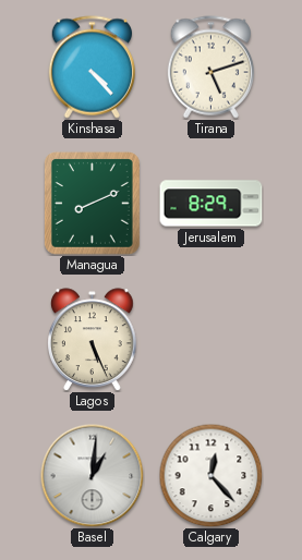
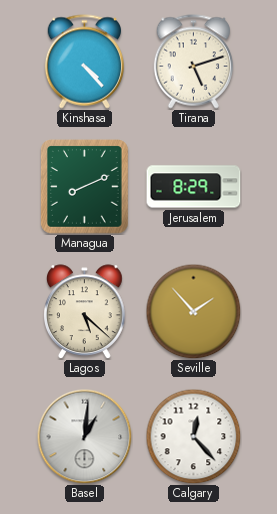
Lagos: 5:26 -> 5:22 (85, 312)
Seville: none -> 1:53 (193, 311)
